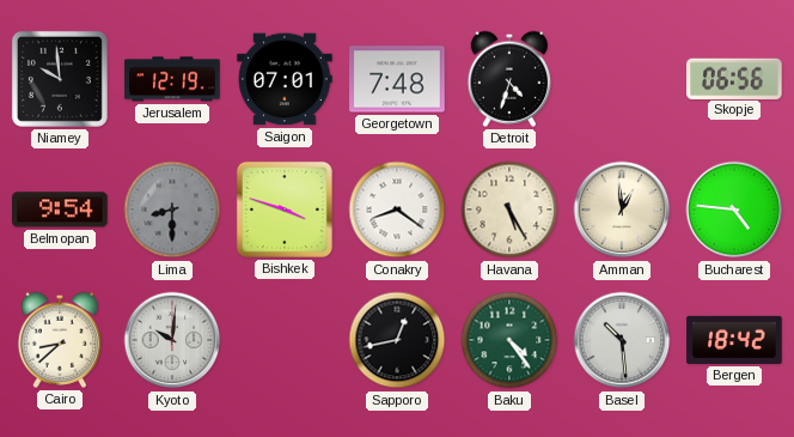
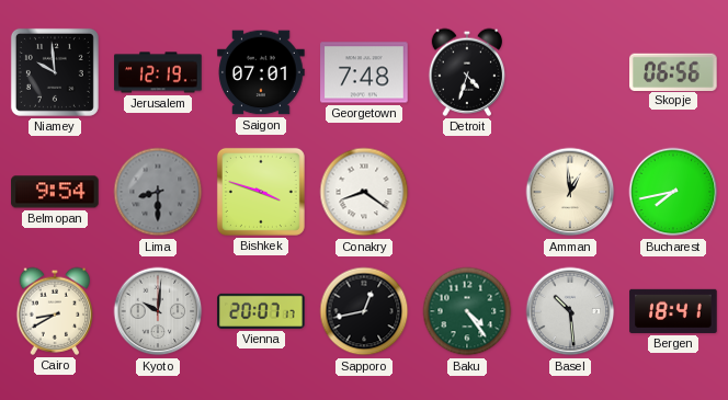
Havana: 5:25 -> none (509, 210)
Bucharest: 4:46 -> 7:43 (673, 192)
Cairo: 8:38 -> 8:40 (55, 311)
Vienna: none -> 20:07 (261, 311)
Bergen: 18:42 -> 18:41 (673, 311)
